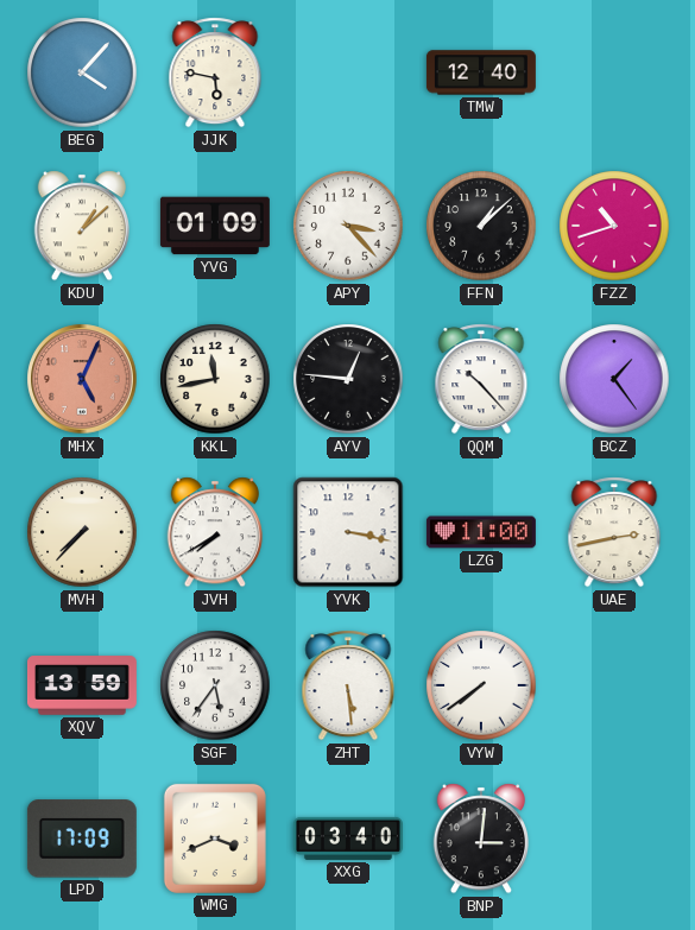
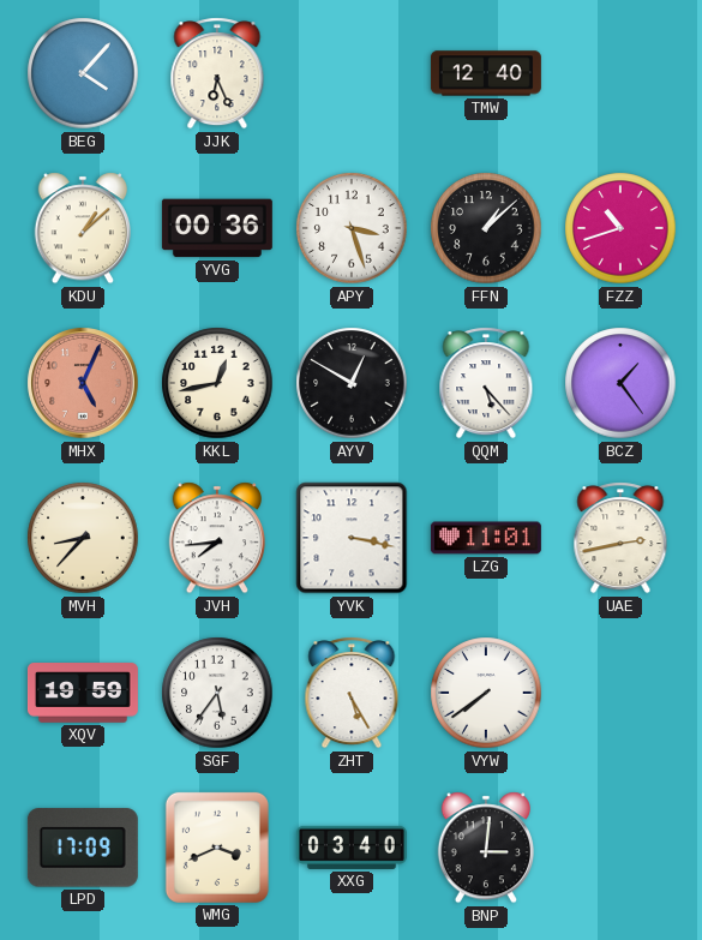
JJK: 5:47 -> 6:26 (217, 73)
YVG: 01:09 -> 00:36 (217, 228)
APY: 3:23 -> 3:27 (352, 228)
KKL: 11:43 -> 12:43 (217, 383)
AYV: 12:46 -> 12:50 (352, 383)
QQM: 10:23 -> 5:23 (486, 383)
MVH: 7:37 -> 8:37 (83, 538)
JVH: 7:40 -> 7:44 (216, 538)
LZG: 11:00 -> 11:01 (486, 538)
XQV: 13:59 -> 19:59 (83, 693)
ZHT: 5:29 -> 5:25 (352, 693)
